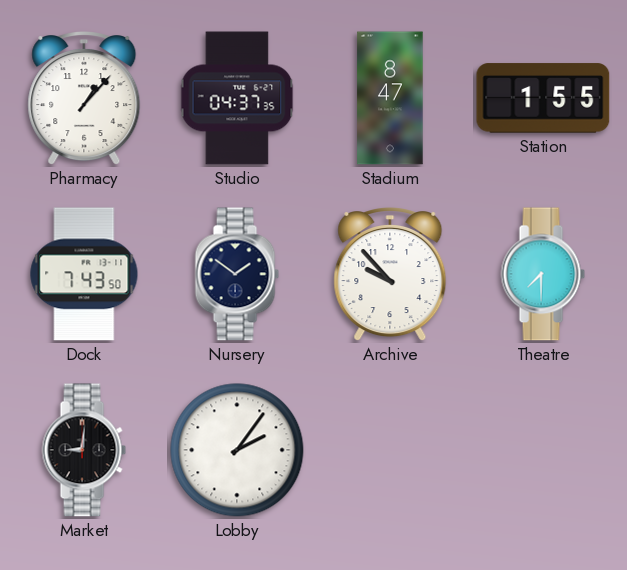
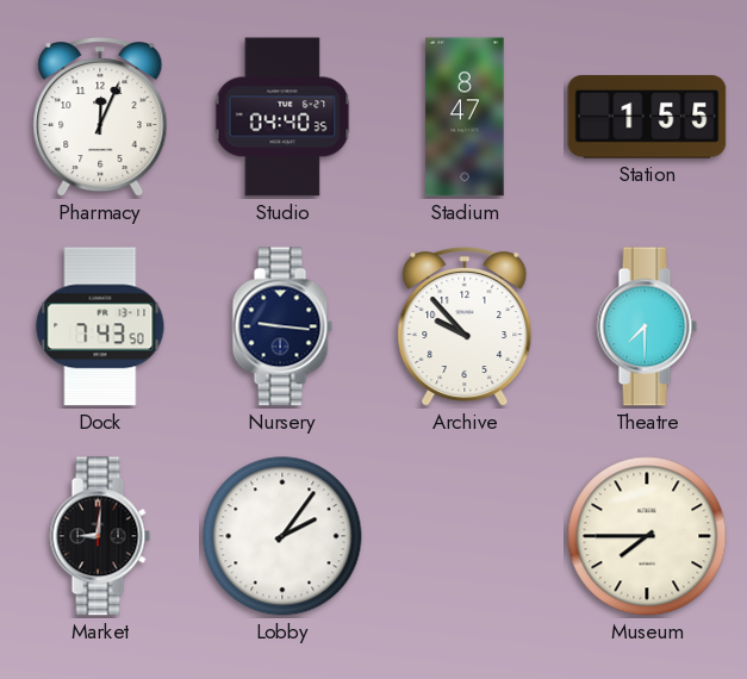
Pharmacy: 1:07 -> 12:04 (100, 118)
Studio: 04:37 -> 04:40 (282, 117)
Nursery: 1:51 -> 9:16 (282, 326)
Museum: none -> 7:45 (647, 536)
